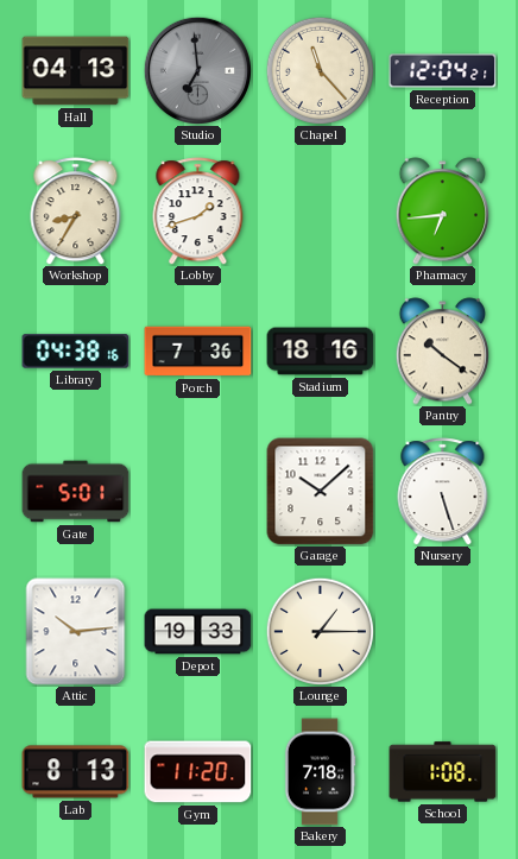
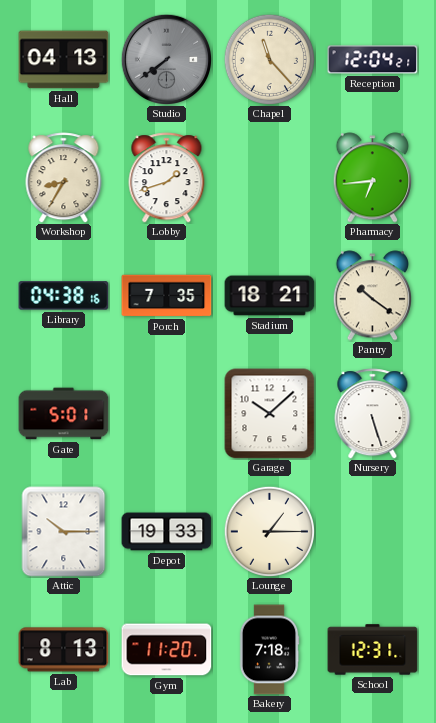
Studio: 6:59 -> 7:39 (166, 59)
Porch: 7:36 -> 7:35 (167, 296)
Stadium: 18:16 -> 18:21 (270, 296)
Attic: 10:14 -> 10:15 (64, 532)
School: 1:08 -> 12:31 (373, 650)
